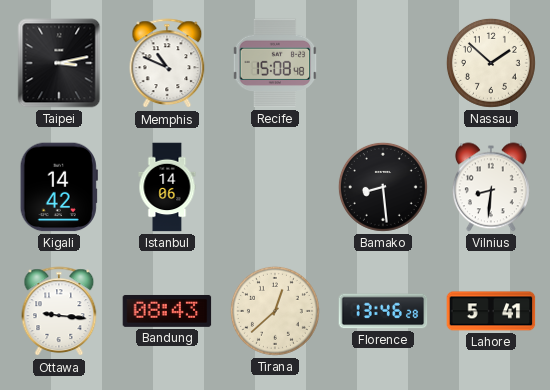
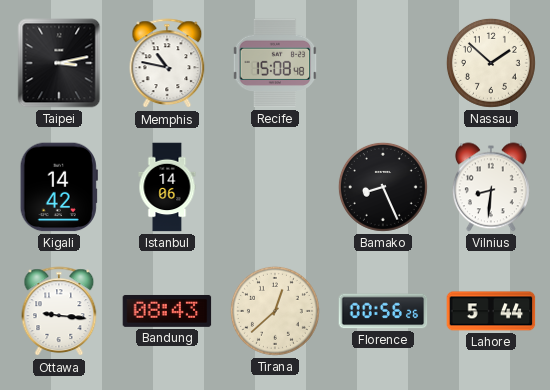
Memphis: 10:49 -> 10:47 (167, 64)
Bamako: 8:29 -> 8:26 (383, 187)
Florence: 13:46 -> 00:56 (383, 311)
Lahore: 5:41 -> 5:44 (491, 311)
